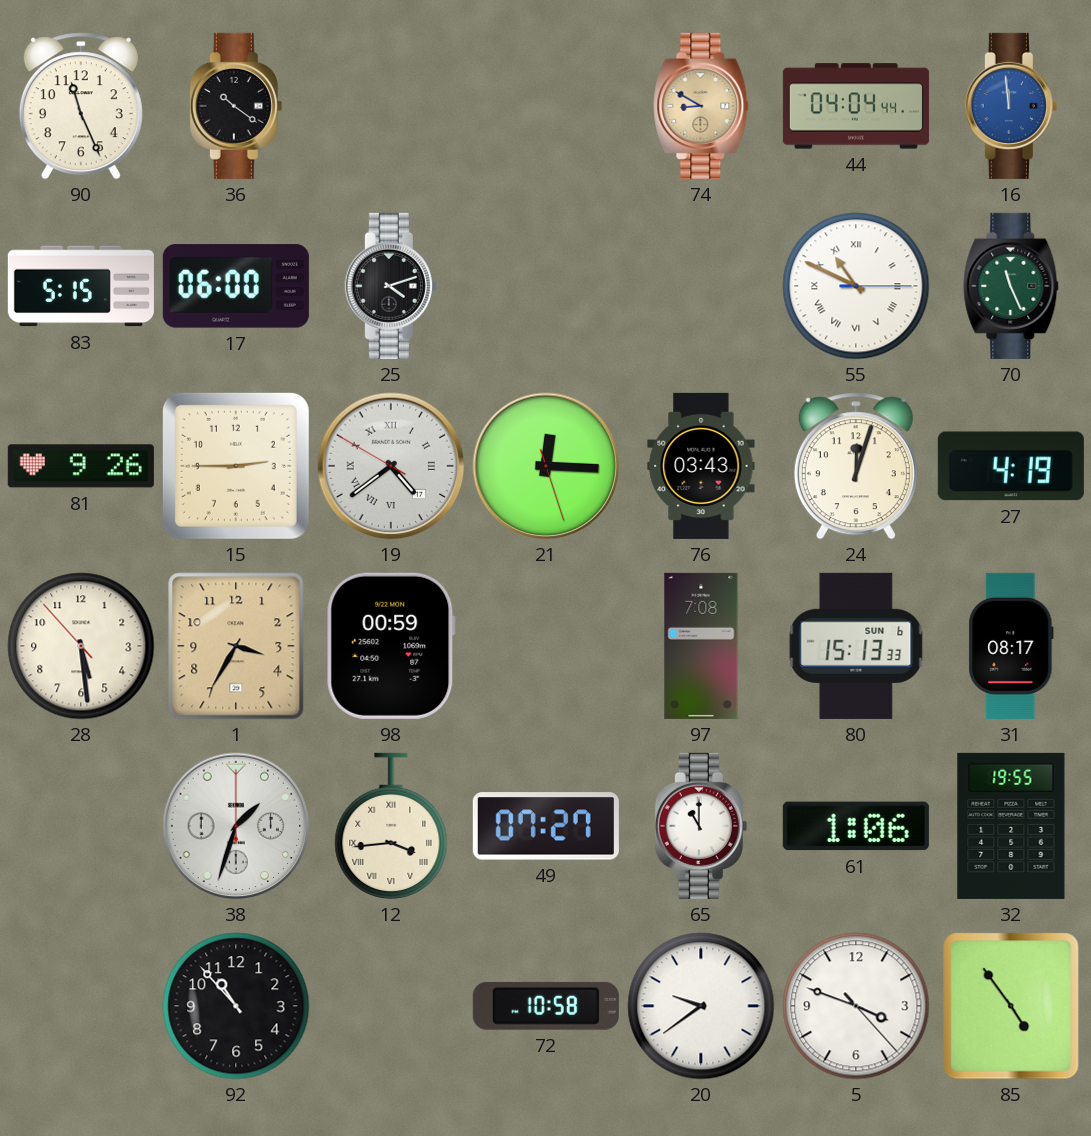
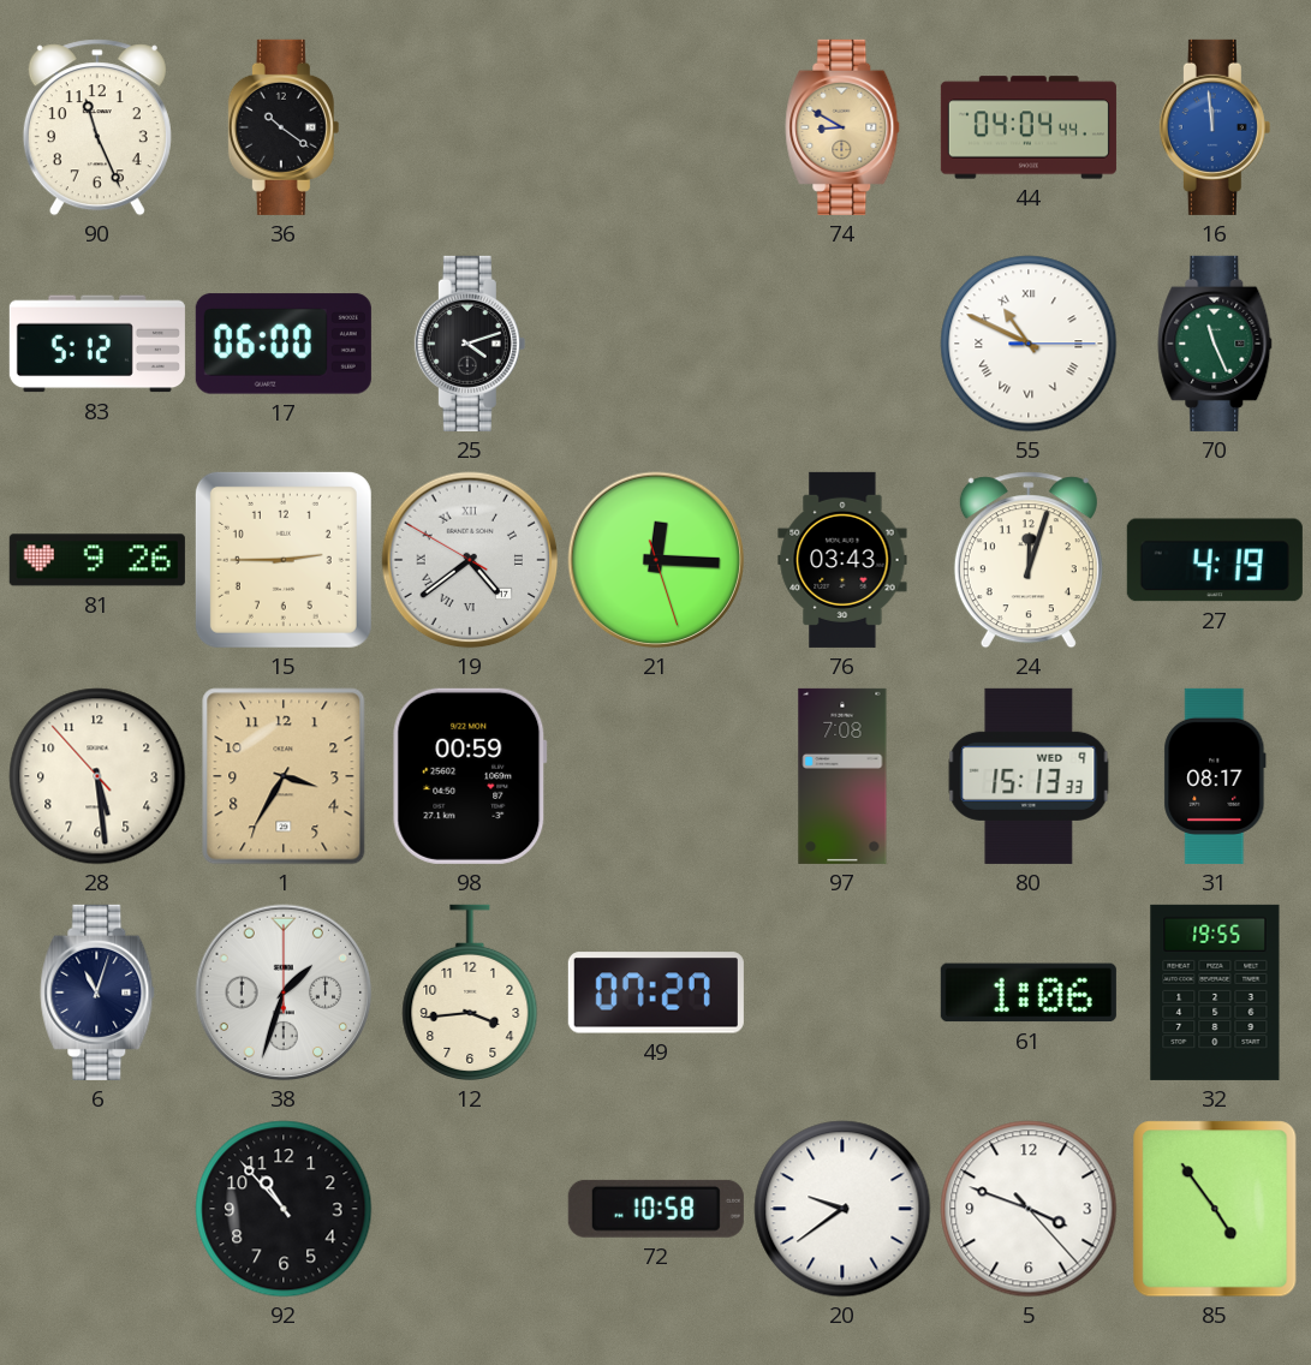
83: 5:15 -> 5:12 (97, 344)
80 date: SUN 6 -> WED 9 (1029, 776)
6: none -> 11:03 (97, 993)
12 numerals: Roman -> Arabic (470, 993)
65: 11:00 -> none (701, 826)
